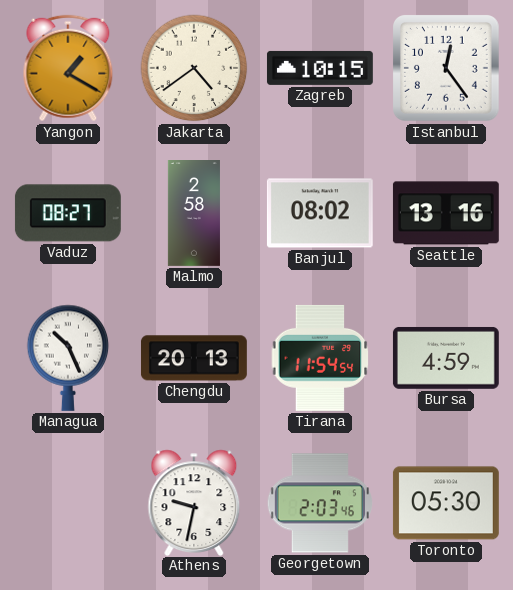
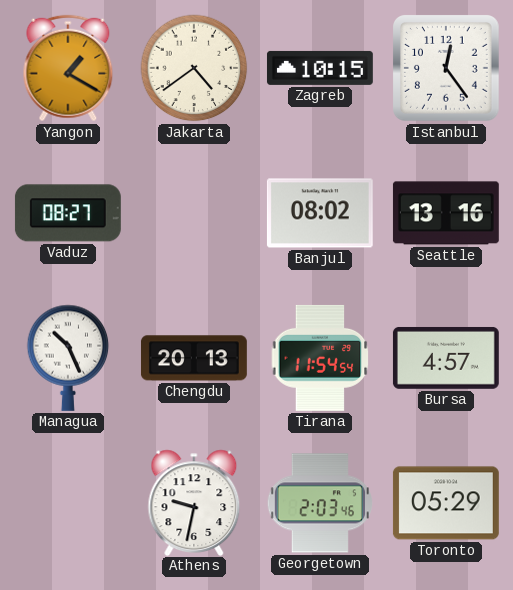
Malmo: 2:58 -> none (194, 214)
Bursa: 4:59 -> 4:57 (446, 358)
Toronto: 05:30 -> 05:29 (446, 503)
